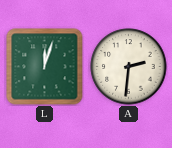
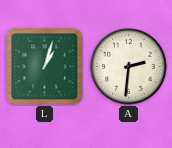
L: 12:03 -> 1:03 (45, 67)
